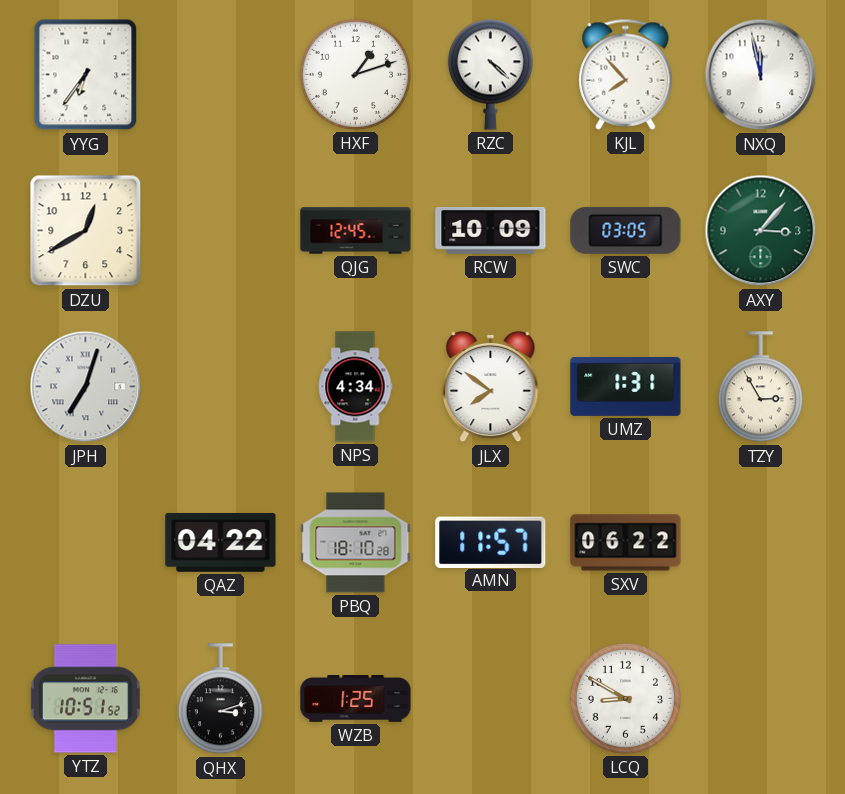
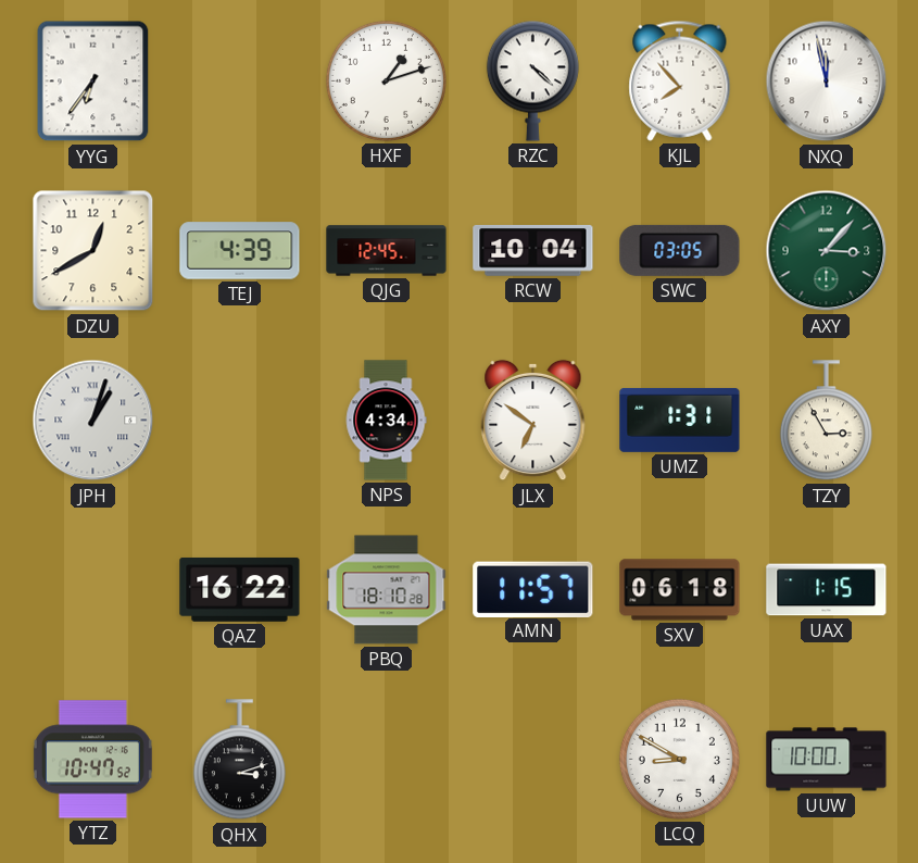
TEJ: none -> 4:39 (240, 251)
RCW: 10:09 -> 10:04 (533, 250)
JPH: 7:03 -> 1:03 (93, 421)
JLX: 7:51 -> 6:51 (533, 421)
QAZ: 04:22 -> 16:22 (240, 589)
SXV: 06:22 -> 06:18 (680, 590)
UAX: none -> 1:15 (827, 590)
YTZ: 10:51 -> 10:47 (92, 760)
WZB: 1:25 -> none (356, 699)
UUW: none -> 10:00 (827, 760)
